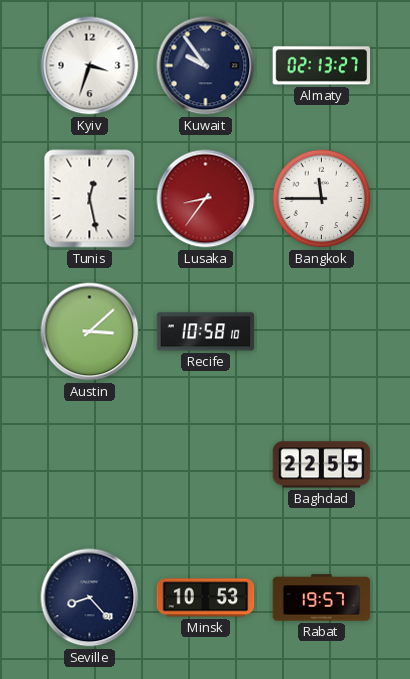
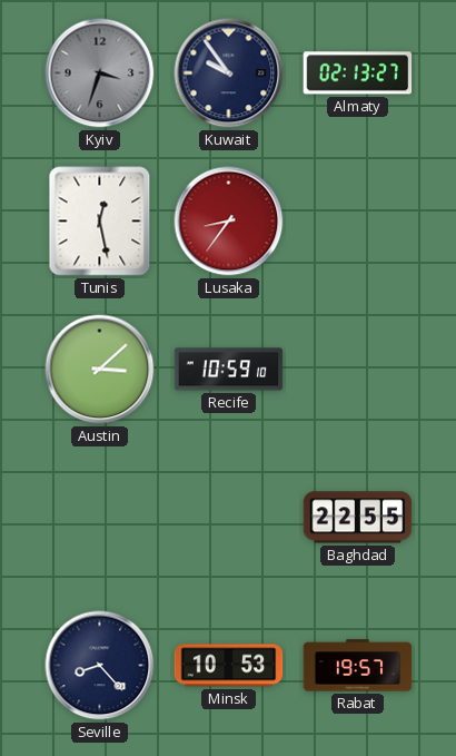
Kyiv dial: white -> grey (100, 73)
Bangkok: 11:45 -> none (322, 199)
Recife: 10:58 -> 10:59 (229, 370)
